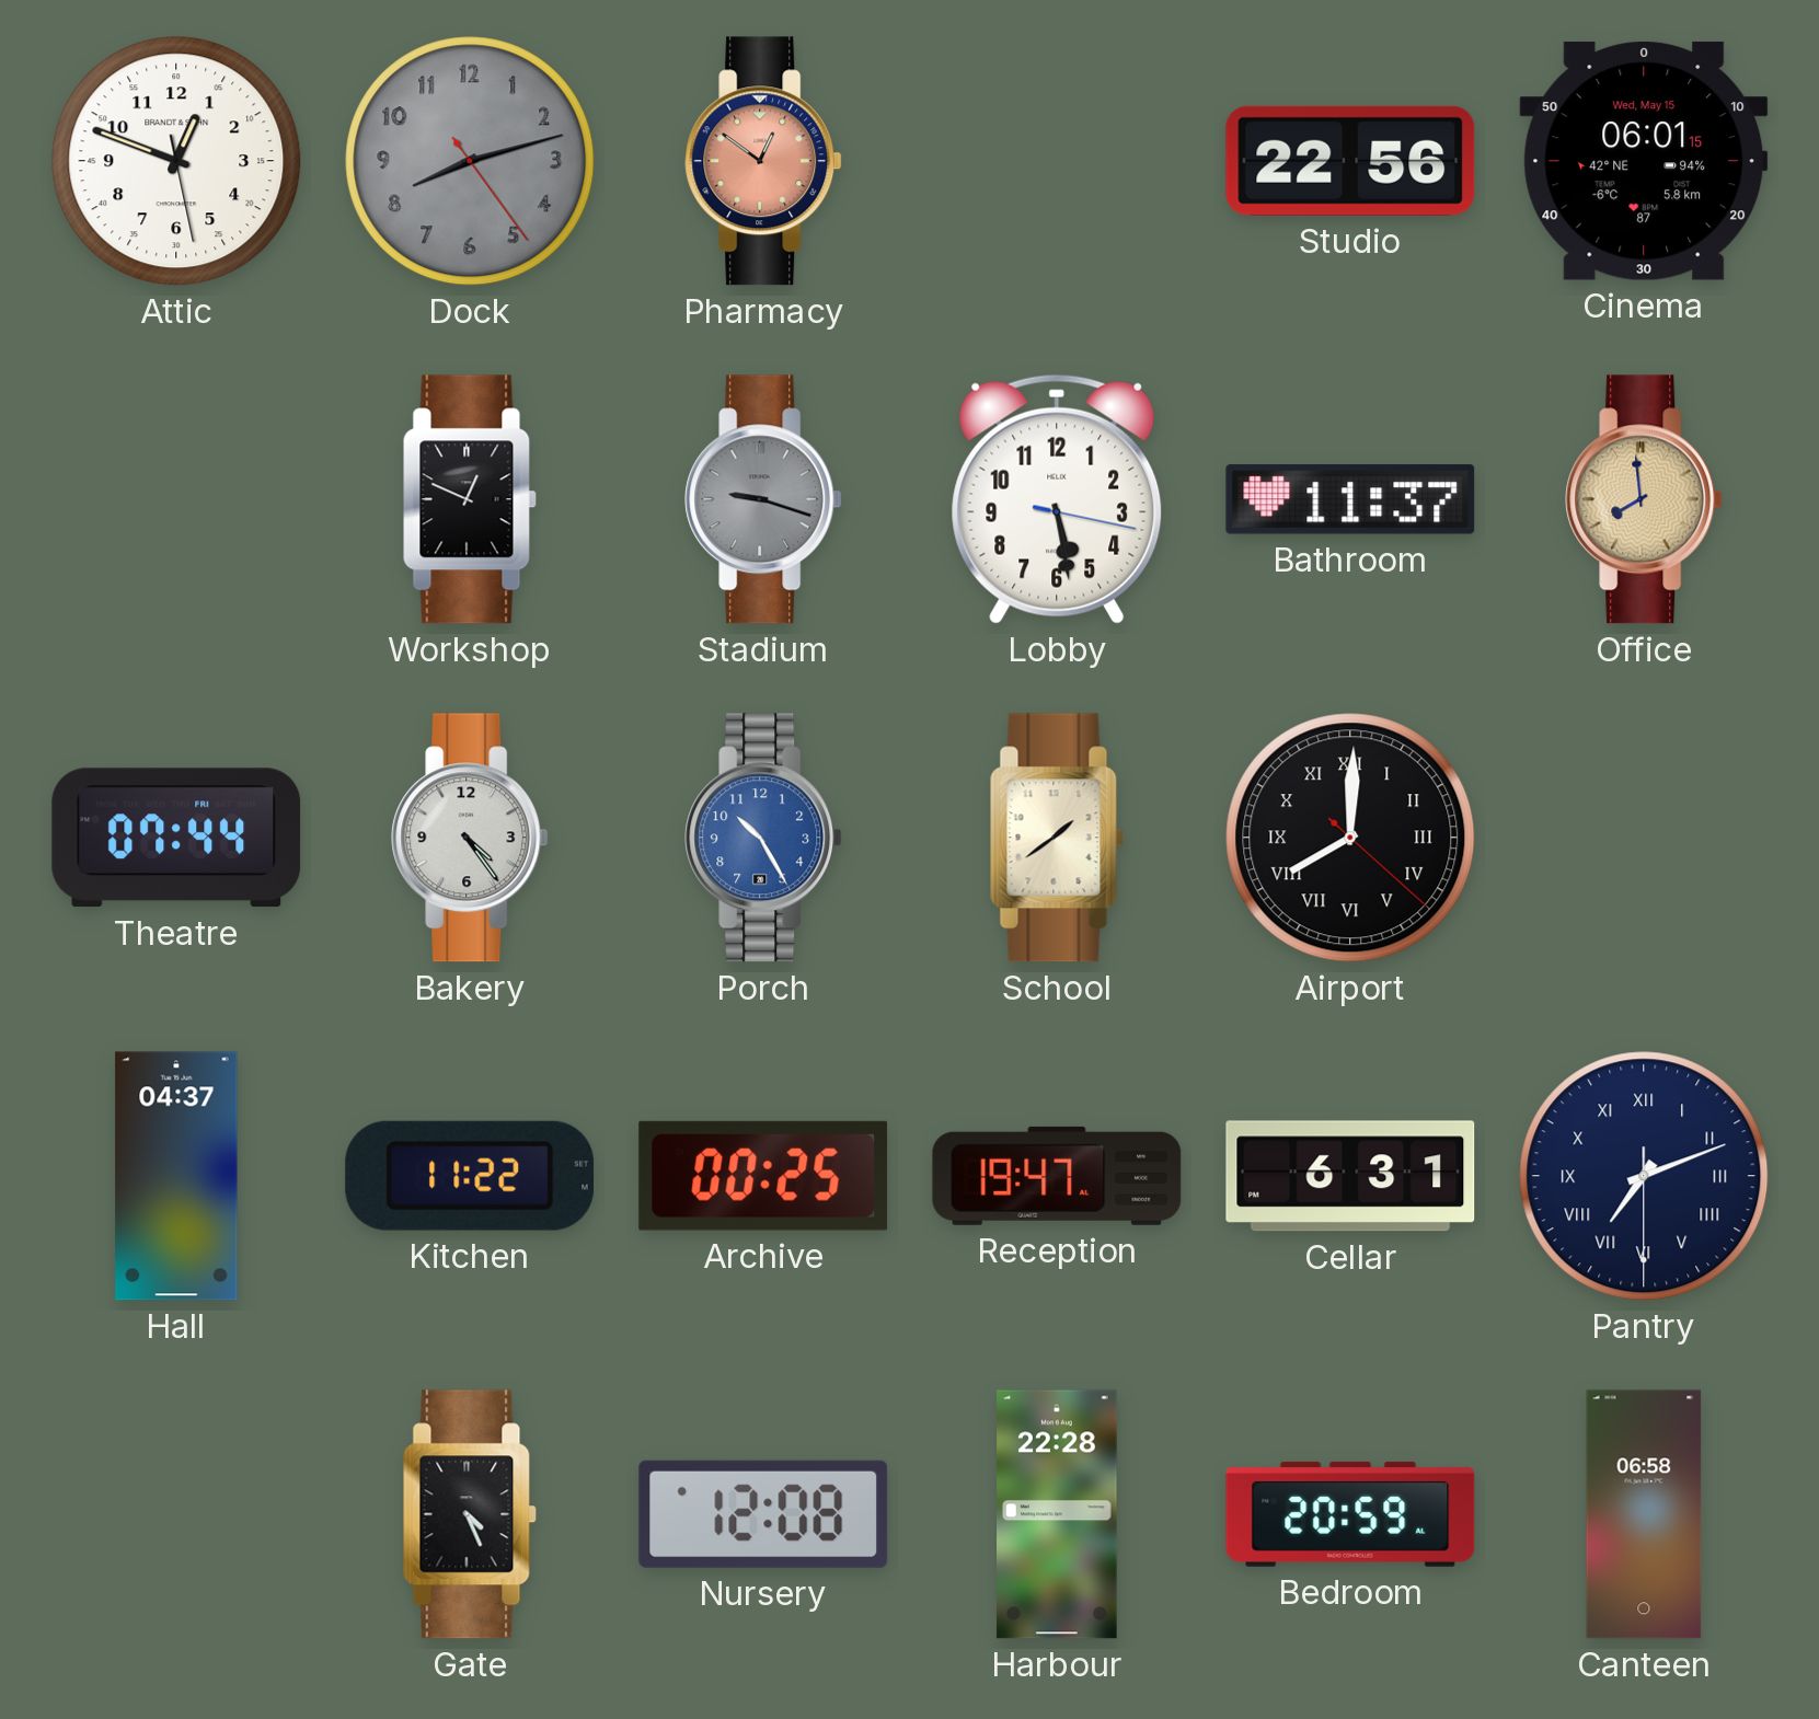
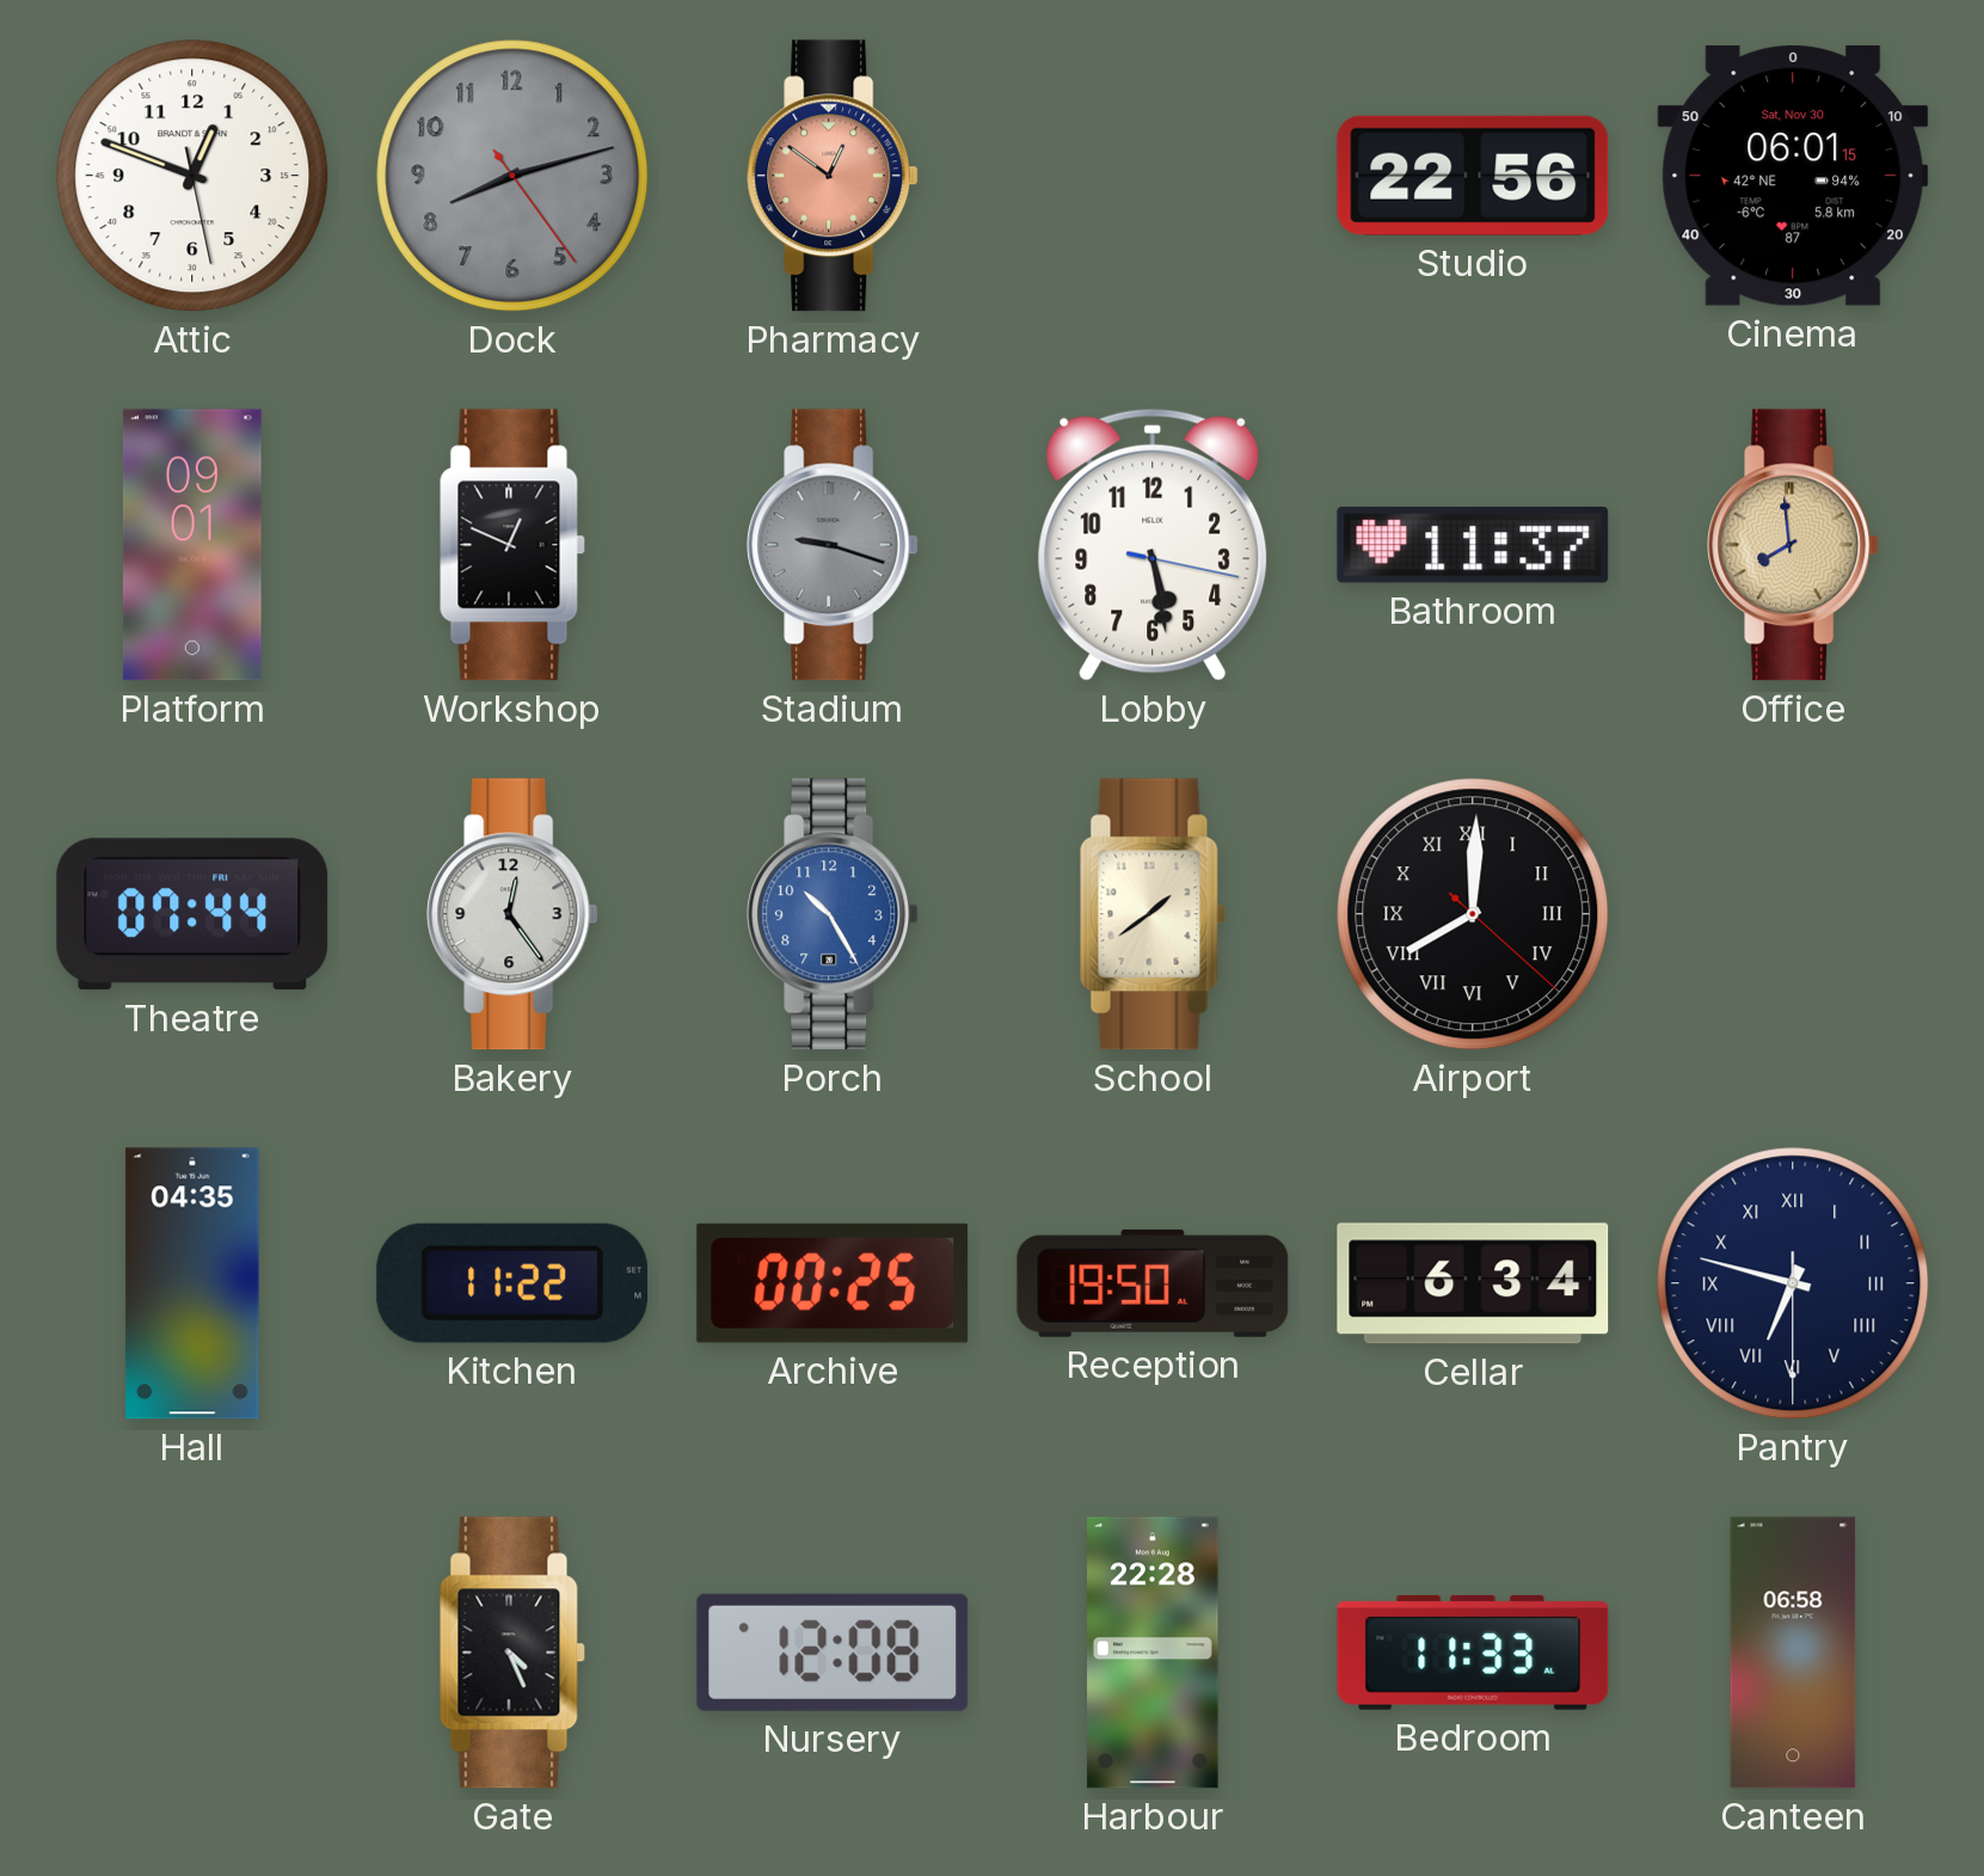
Cinema date: Wed, May 15 -> Sat, Nov 30 (1793, 176)
Platform: none -> 09:01 (192, 545)
Bakery: 4:24 -> 12:24 (512, 914)
Hall: 04:37 -> 04:35 (192, 1283)
Reception: 19:47 -> 19:50 (1153, 1283)
Cellar: 6:31 -> 6:34 (1473, 1283)
Pantry: 7:11 -> 6:47 (1793, 1283)
Bedroom: 20:59 -> 11:33 (1473, 1653)
